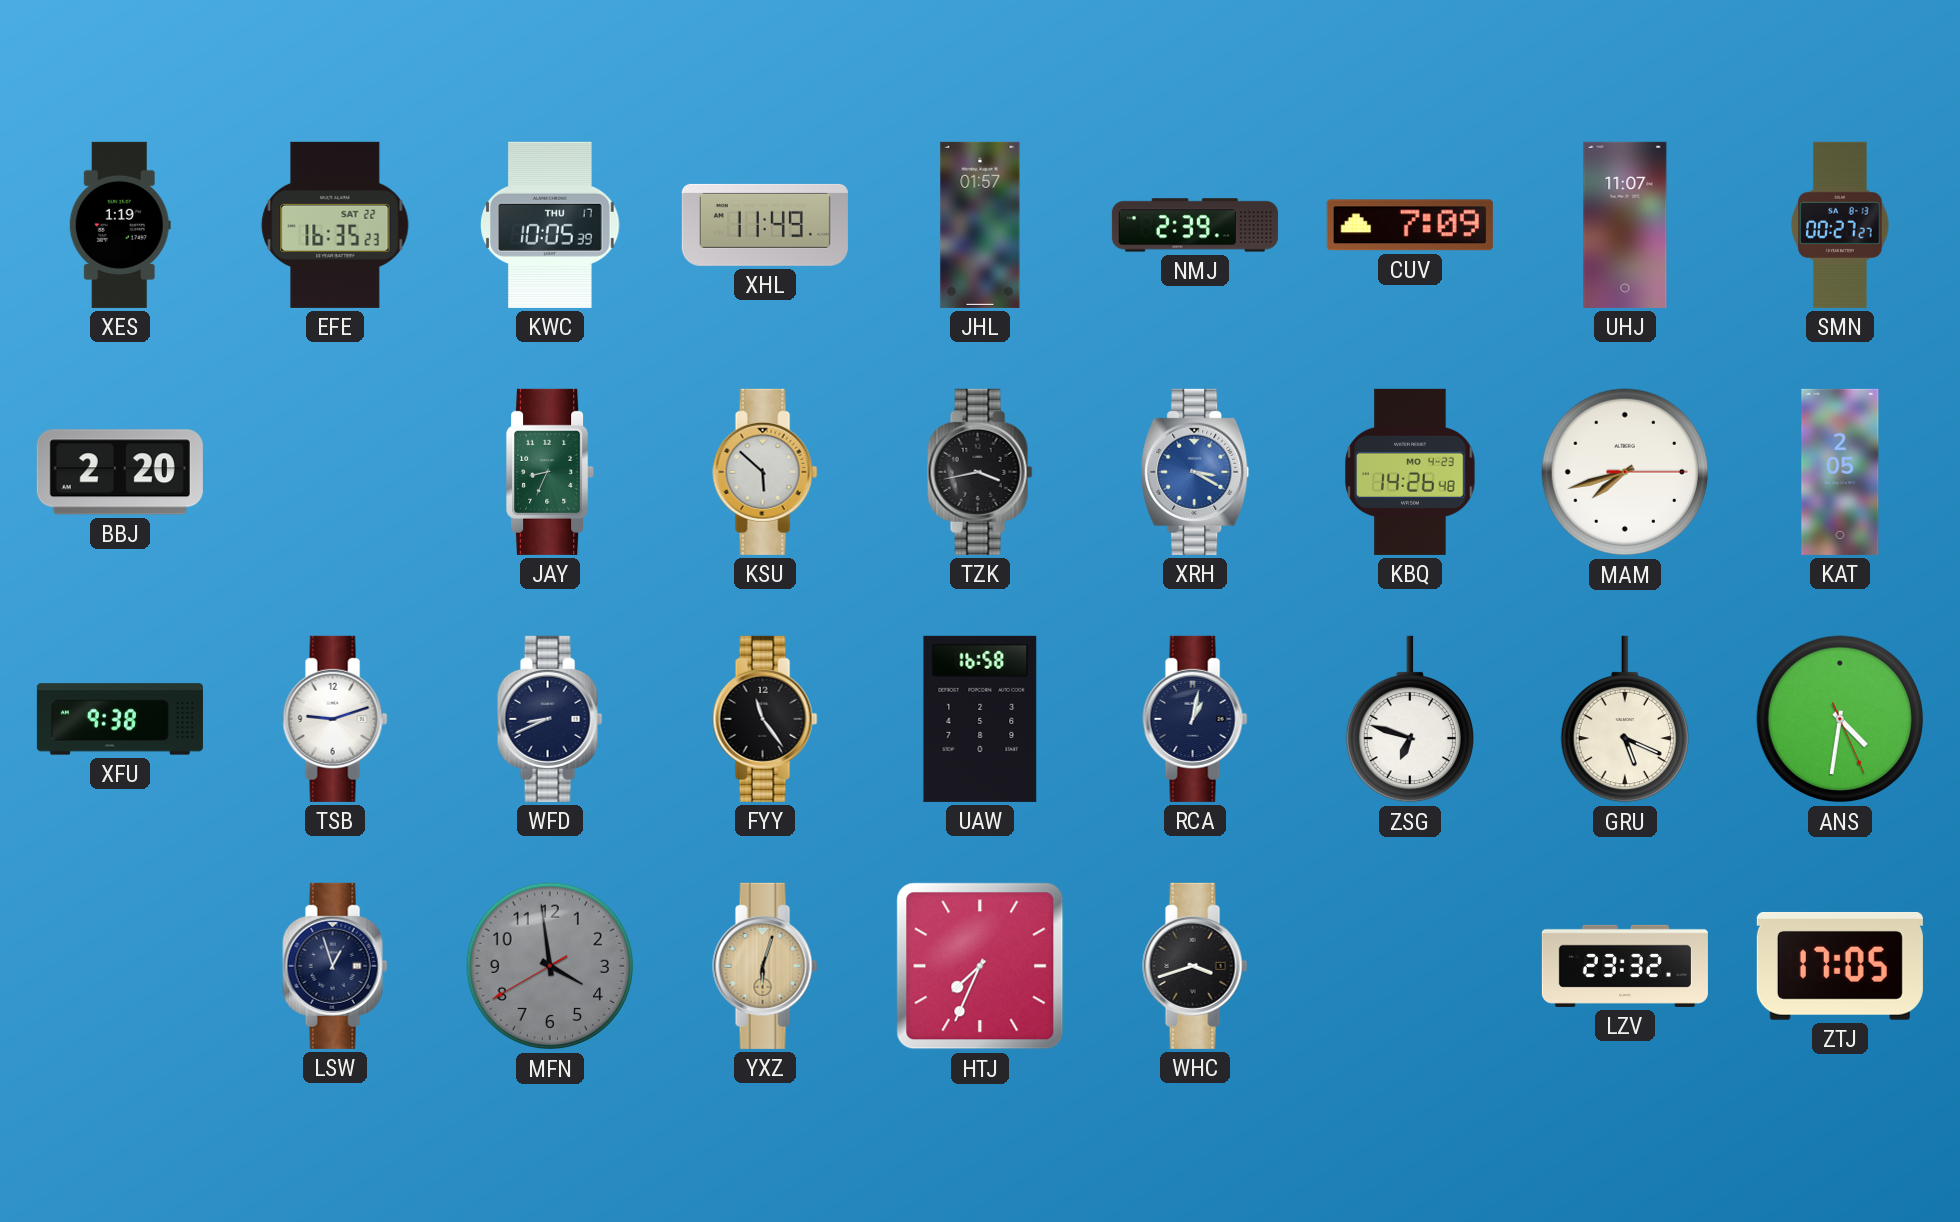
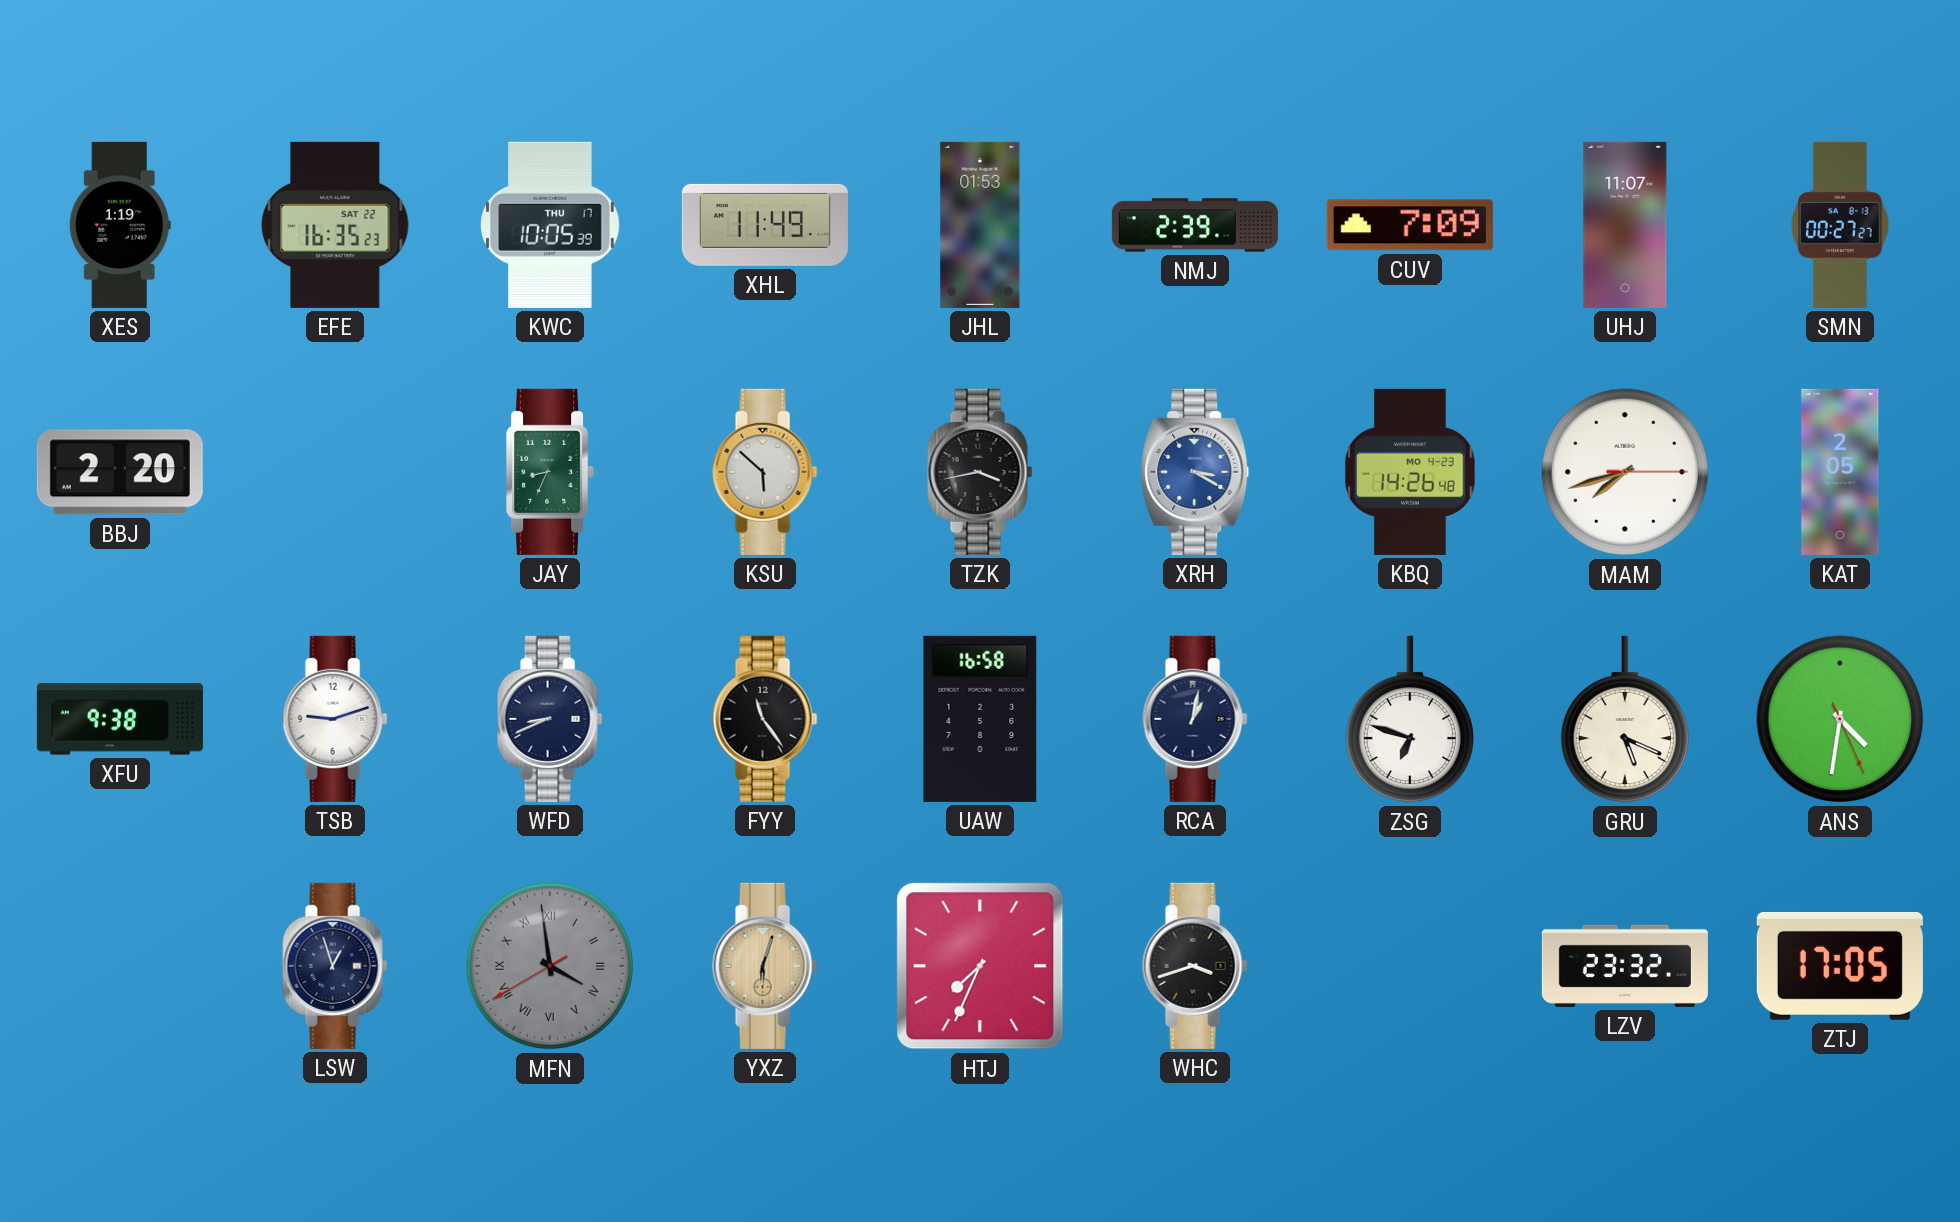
JHL: 01:57 -> 01:53 (980, 225)
MFN numerals: Arabic -> Roman (550, 966)
